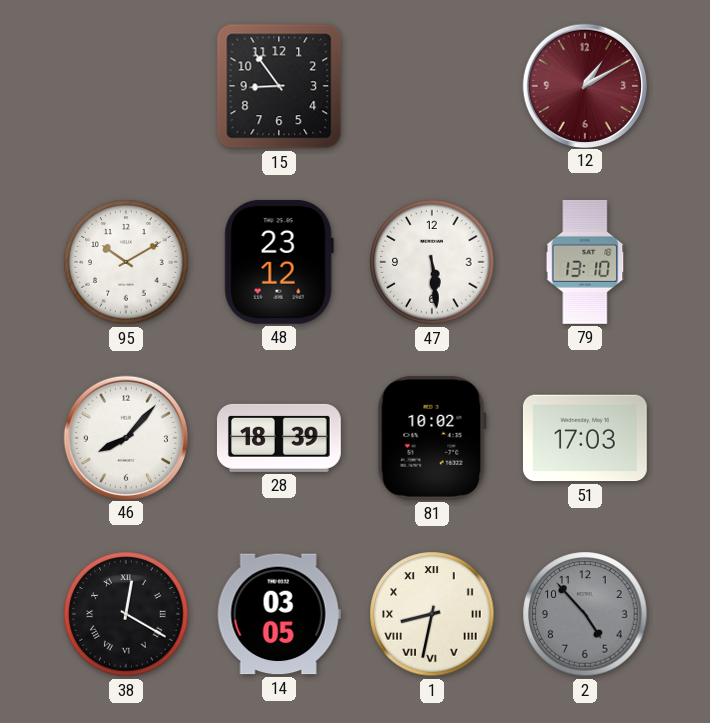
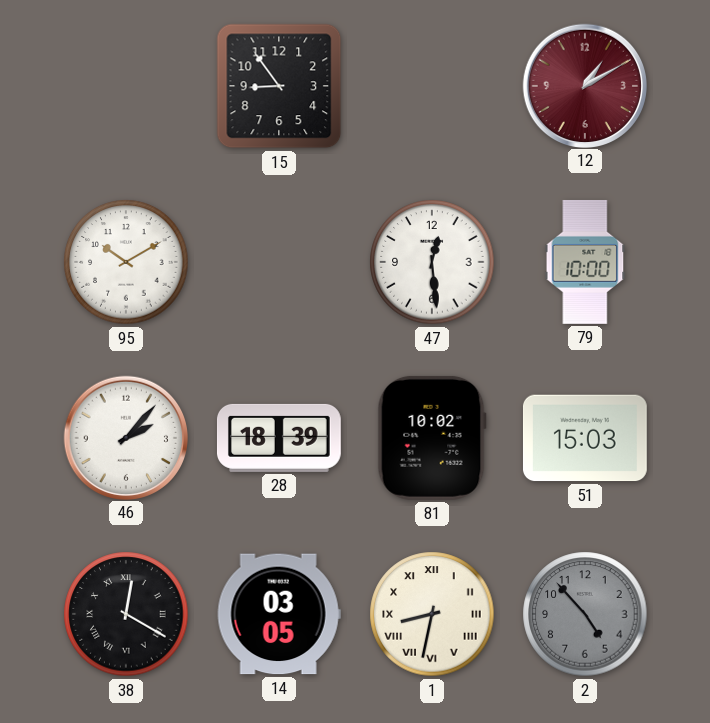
48: 23:12 -> none (279, 262)
47: 5:29 -> 12:29 (432, 262)
79: 13:10 -> 10:00 (585, 262)
46: 8:07 -> 2:07 (125, 437)
51: 17:03 -> 15:03 (585, 438)
